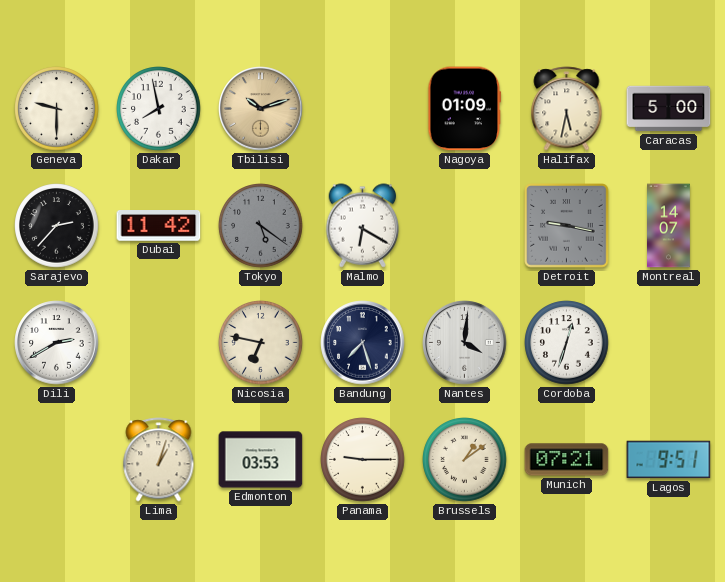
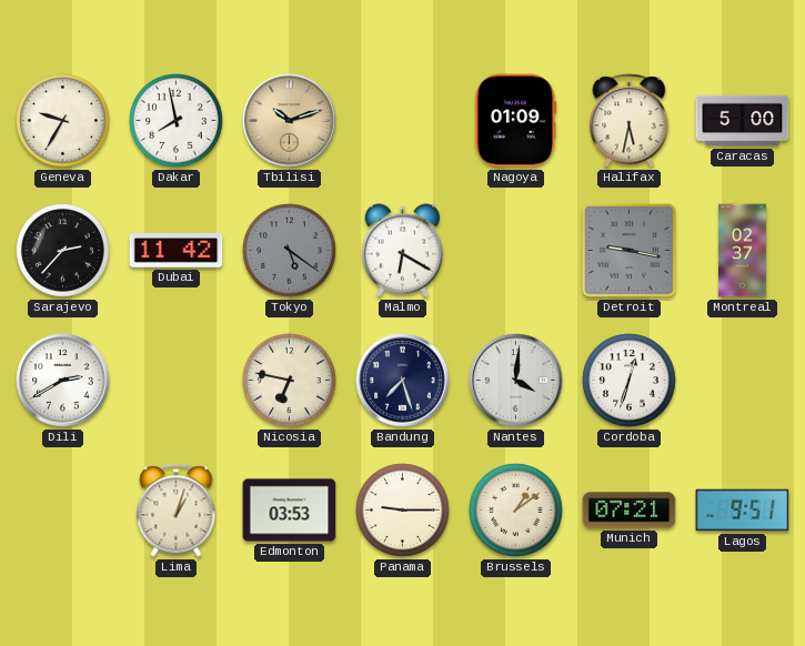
Geneva: 9:30 -> 9:35 (63, 121)
Montreal: 14:07 -> 02:37 (743, 251)
